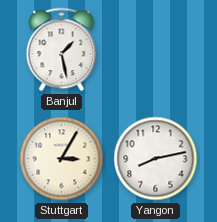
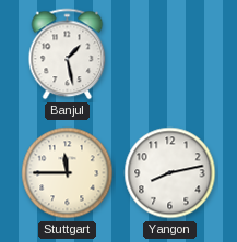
Stuttgart: 3:05 -> 11:45 (68, 173)
